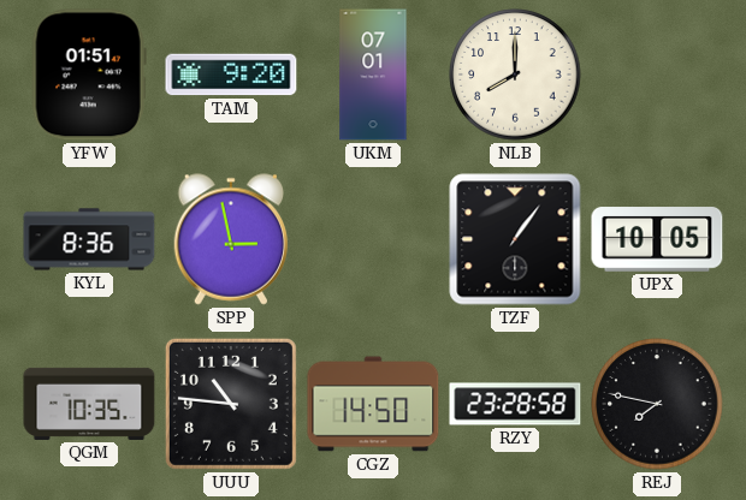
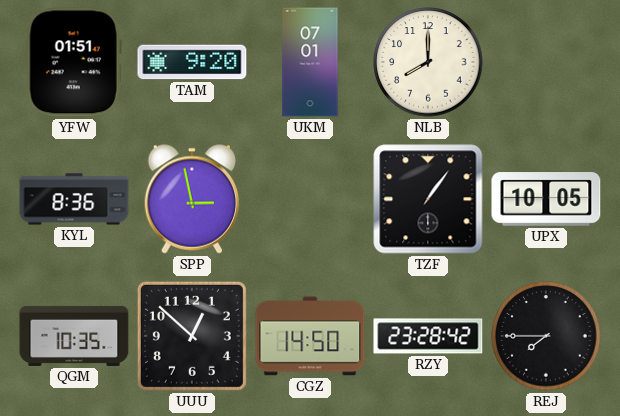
UUU: 10:46 -> 12:52 (192, 336)
RZY: 23:28:58 -> 23:28:42 (428, 336)
REJ: 7:47 -> 7:45 (546, 336)
